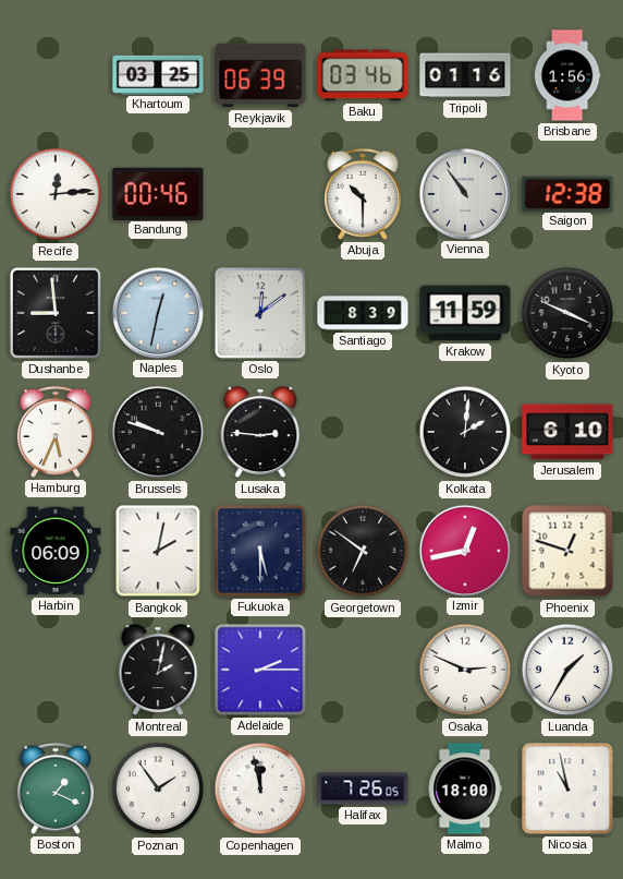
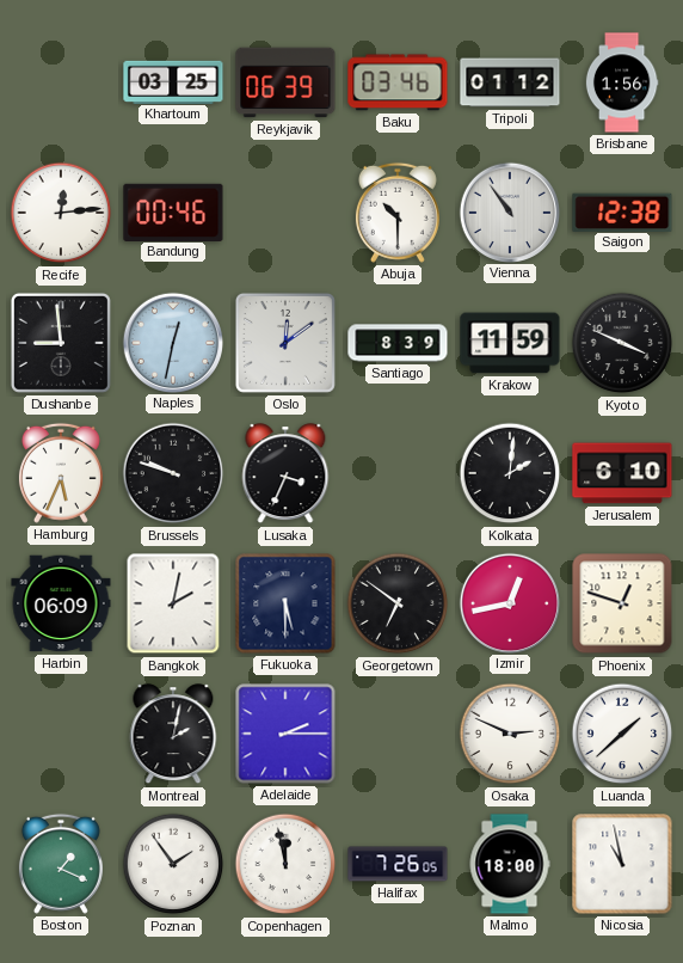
Tripoli: 01:16 -> 01:12 (510, 82)
Lusaka: 2:46 -> 3:34 (285, 474)
Luanda: 1:35 -> 1:38 (622, 734)
